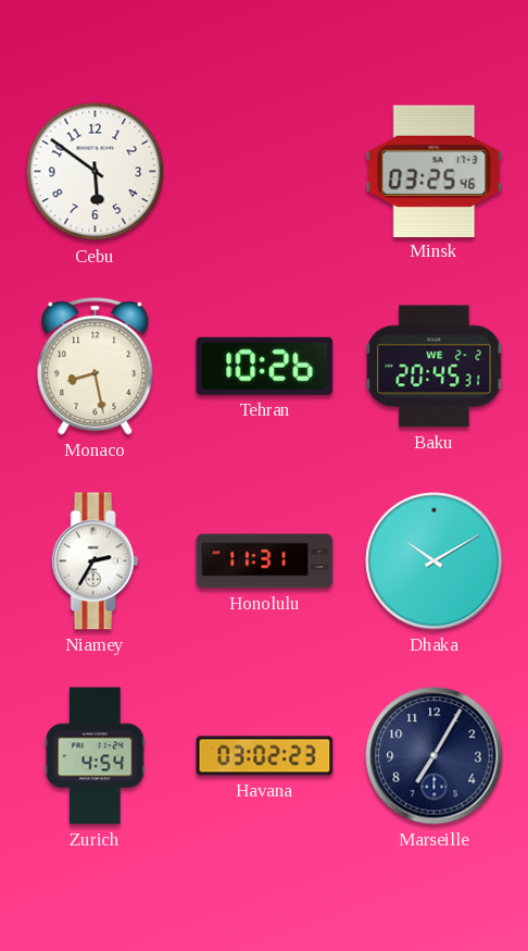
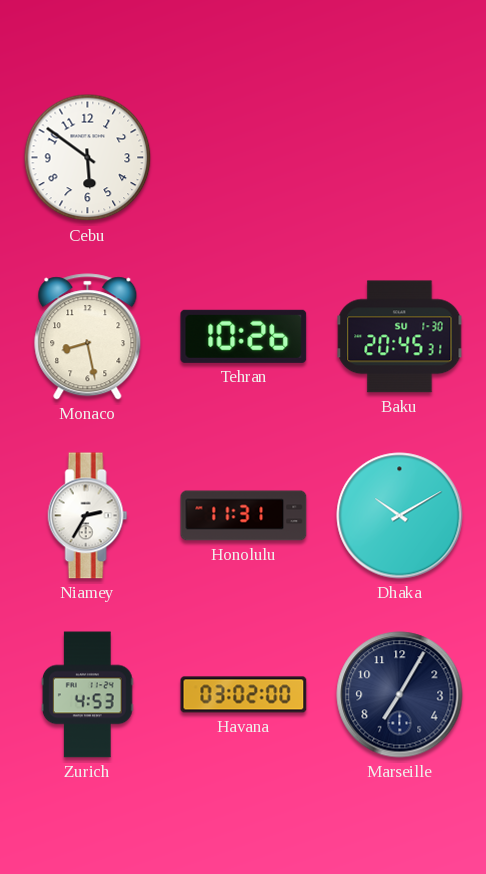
Minsk: 03:25 -> none (435, 171)
Baku date: WE 2-2 -> SU 1-30 (400, 337)
Zurich: 4:54 -> 4:53 (87, 695)
Havana: 03:02:23 -> 03:02:00 (244, 695)
